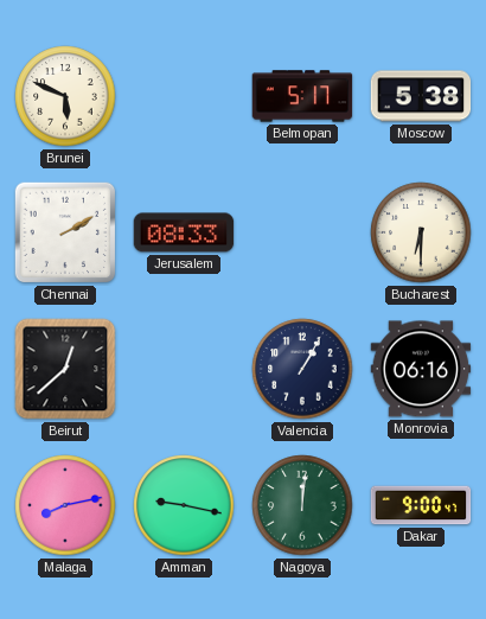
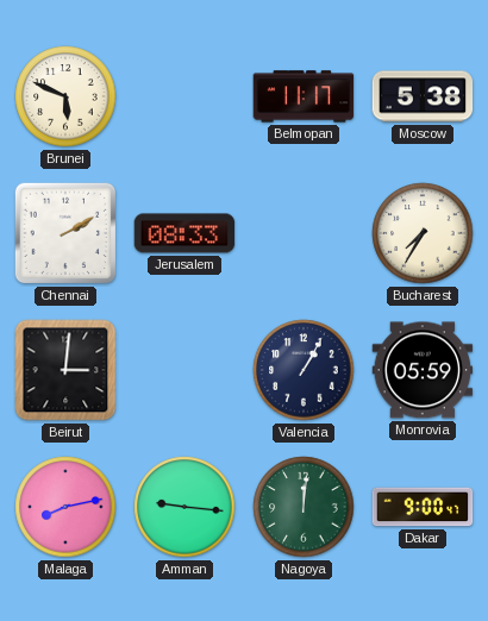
Belmopan: 5:17 -> 11:17 (304, 96)
Bucharest: 6:30 -> 7:35 (423, 233)
Beirut: 12:38 -> 3:01 (65, 370)
Monrovia: 06:16 -> 05:59 (423, 370)
Amman: 9:17 -> 9:16 (184, 507)
